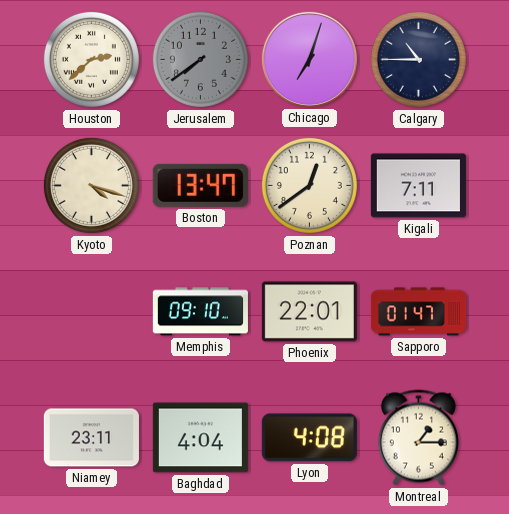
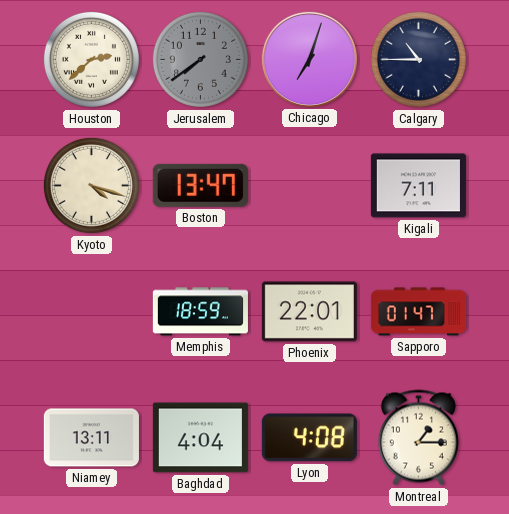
Poznan: 12:39 -> none (309, 185)
Memphis: 09:10 -> 18:59 (200, 312)
Niamey: 23:11 -> 13:11 (91, 438)
